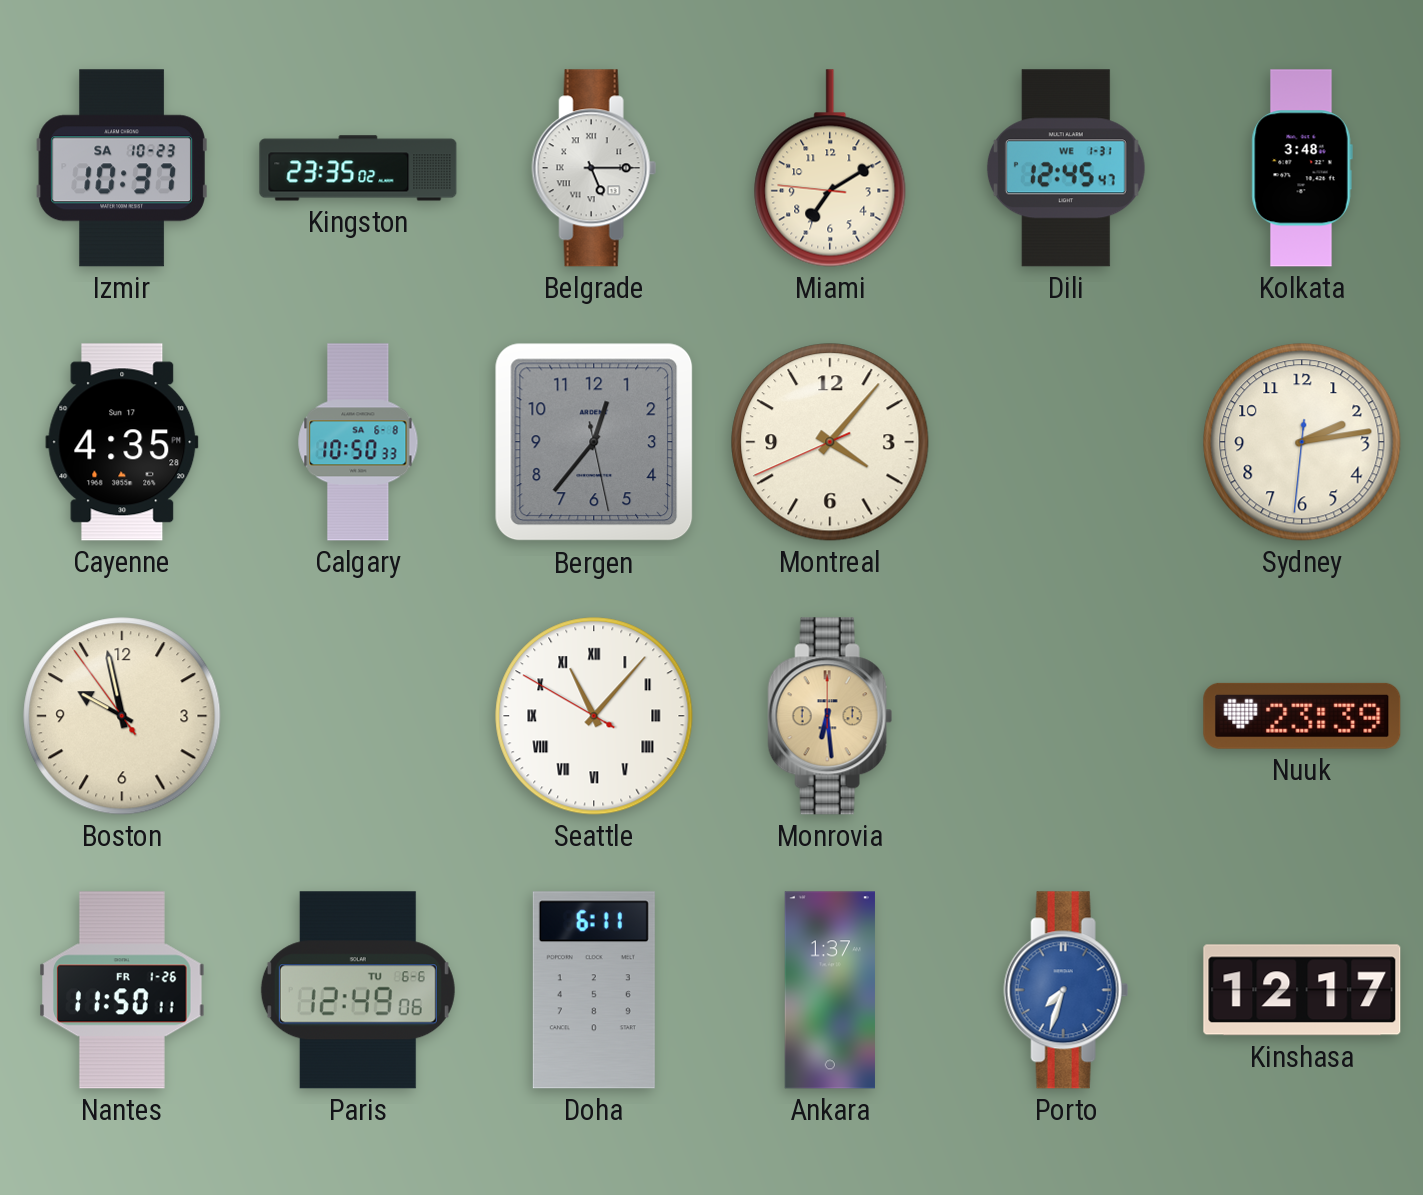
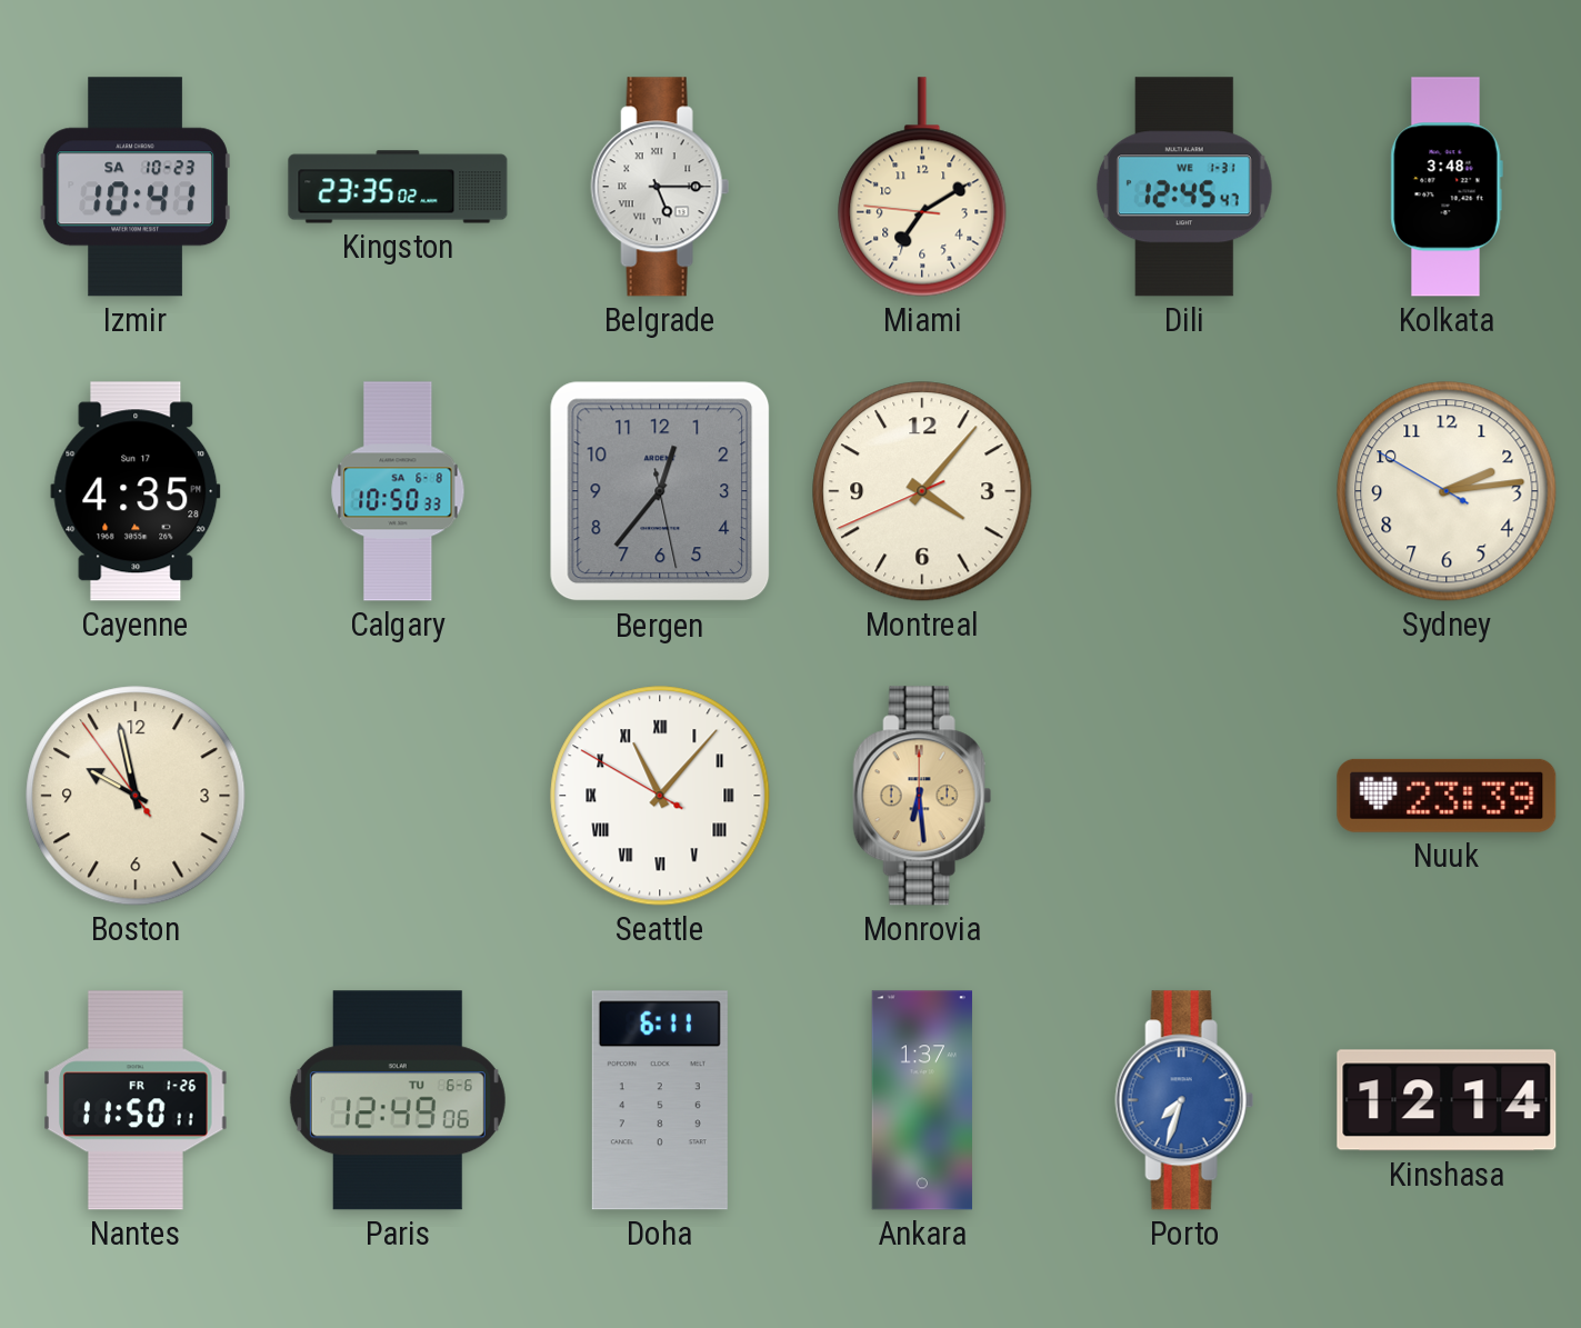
Izmir: 10:37 -> 10:41 (136, 187)
Sydney: 2:13:31 -> 2:13:50 (1447, 491)
Kinshasa: 12:17 -> 12:14 (1447, 1100)
